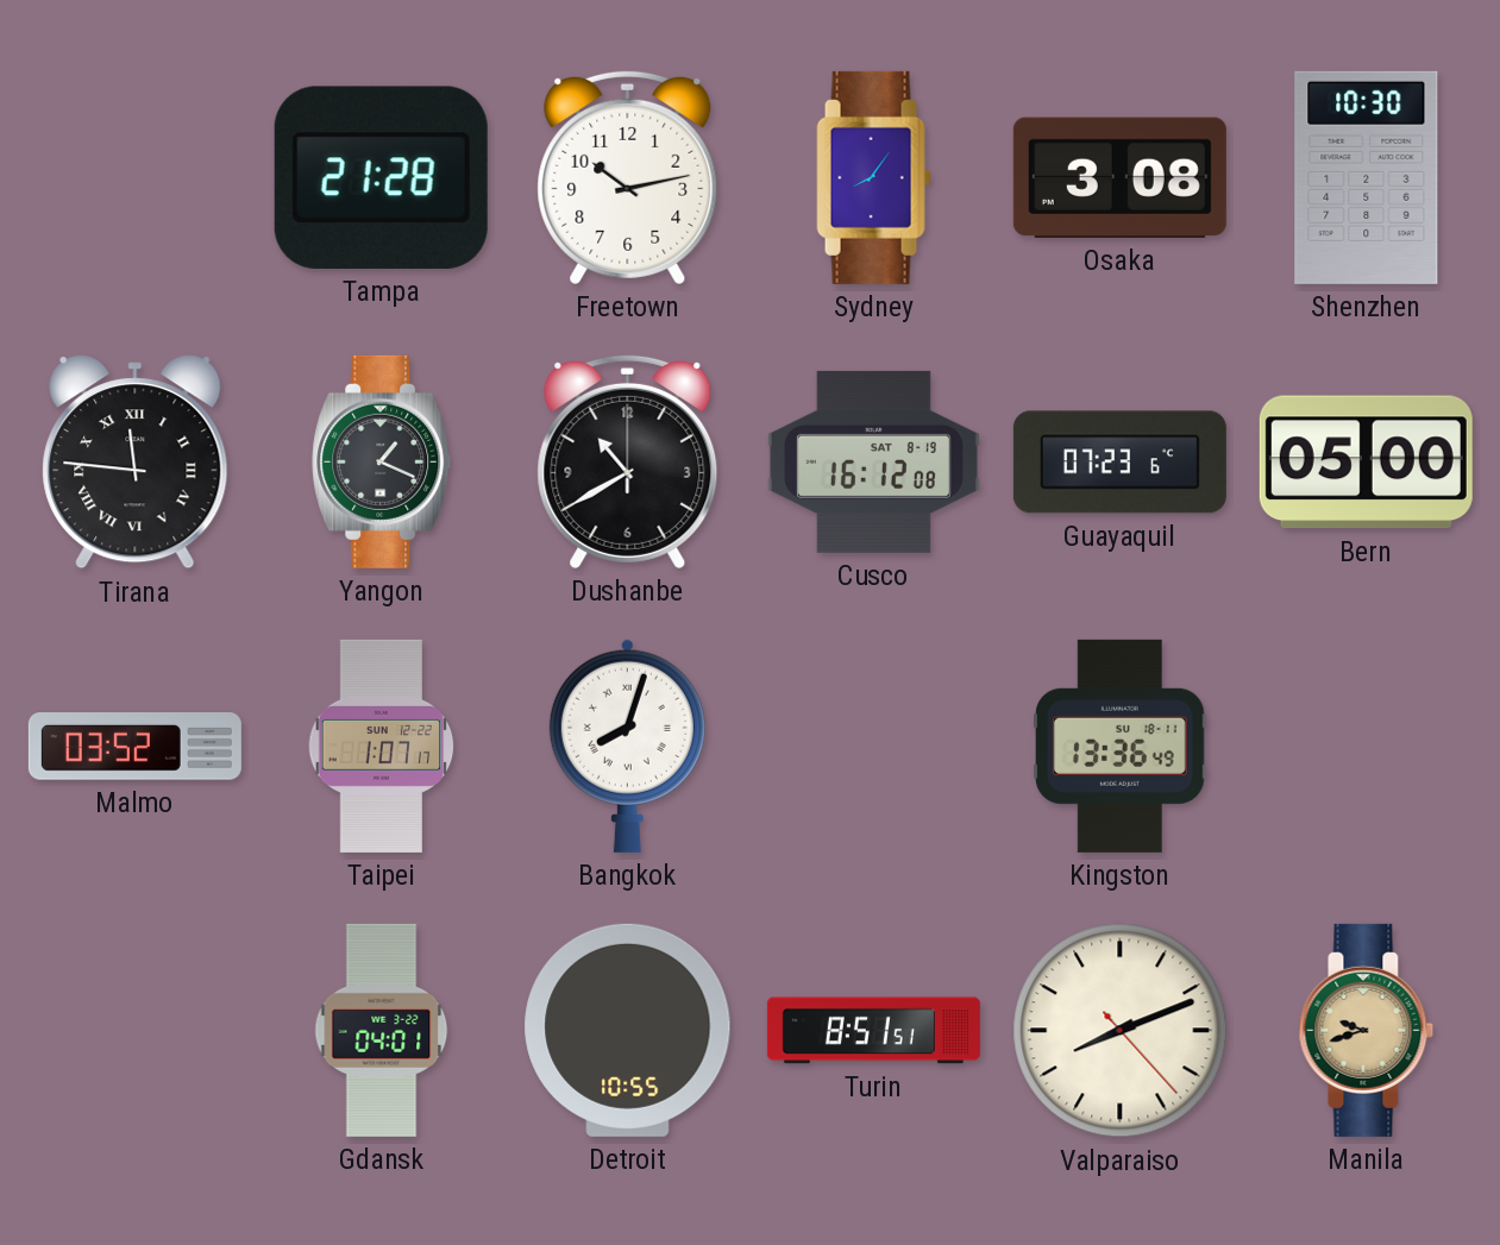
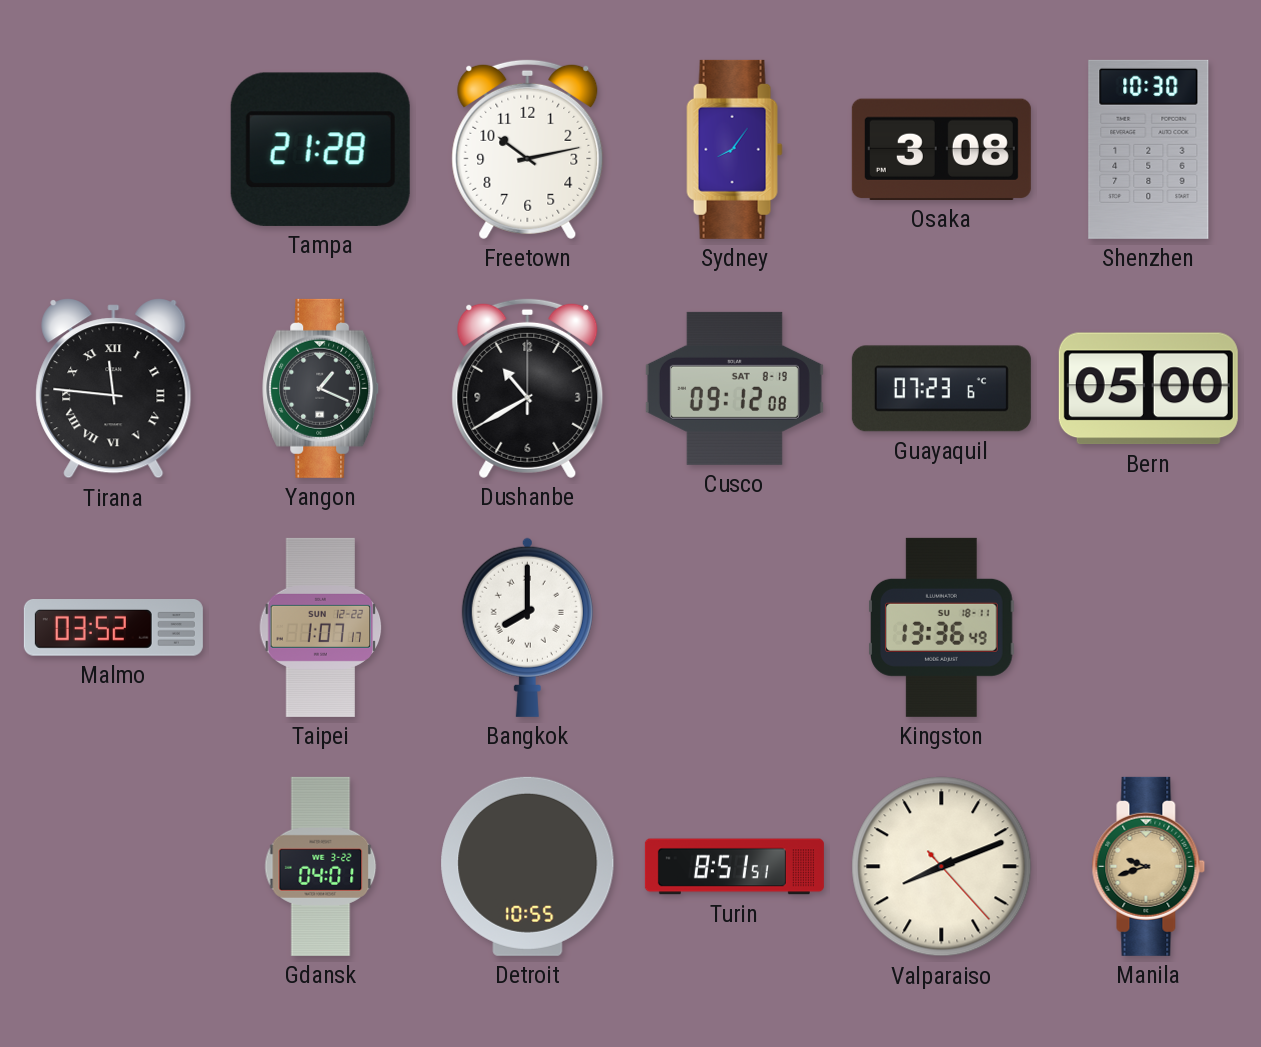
Cusco: 16:12 -> 09:12 (734, 388)
Bangkok: 8:03 -> 8:00 (527, 627)
